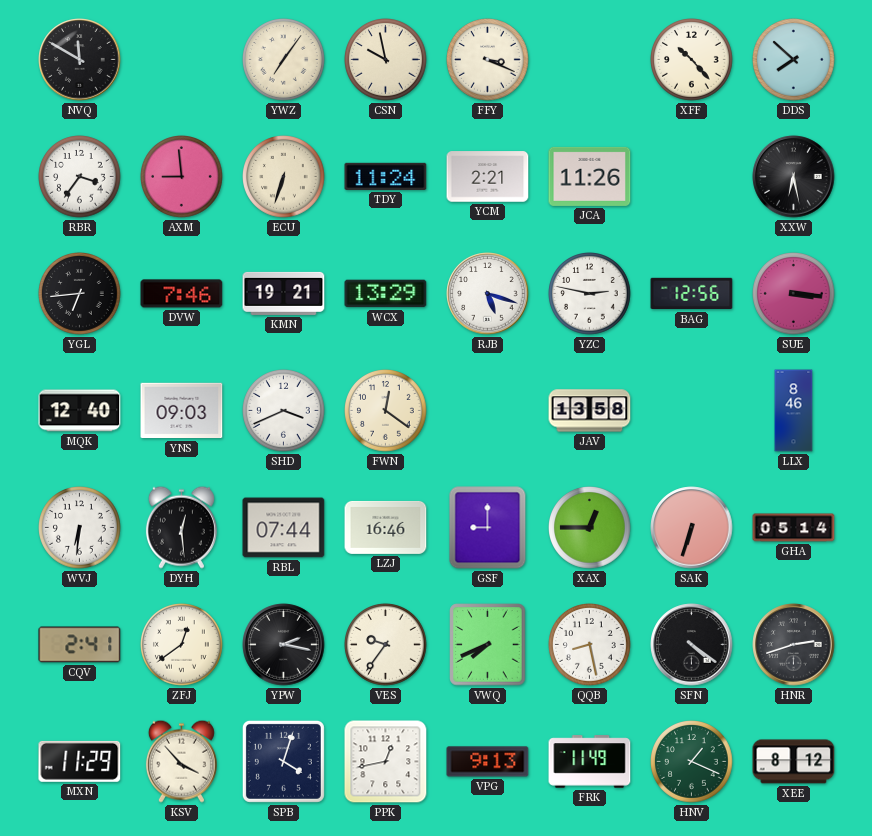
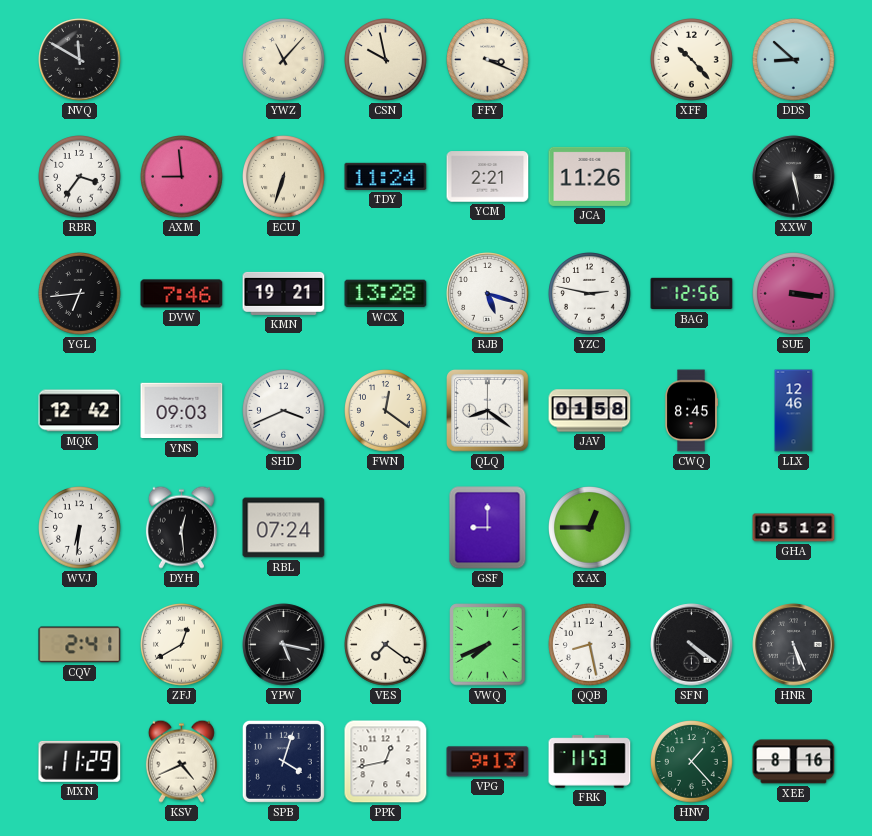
YWZ: 7:06 -> 11:07 (284, 60)
DDS: 7:52 -> 8:52 (794, 60)
XXW: 6:28 -> 5:28 (794, 177)
WCX: 13:29 -> 13:28 (386, 294)
MQK: 12:40 -> 12:42 (80, 411)
QLQ: none -> 8:21 (488, 411)
JAV: 13:58 -> 01:58 (590, 411)
CWQ: none -> 8:45 (691, 411)
LLX: 8:46 -> 12:46 (794, 411)
RBL: 07:44 -> 07:24 (284, 528)
LZJ: 16:46 -> none (386, 527)
SAK: 6:33 -> none (692, 528)
GHA: 05:14 -> 05:12 (794, 528)
ZFJ: 12:39 -> 12:40 (182, 645)
YPW: 2:17 -> 5:17 (284, 645)
VES: 9:36 -> 7:21 (386, 645)
HNR: 2:42 -> 5:26 (794, 645)
KSV: 3:53 -> 4:41 (181, 761)
FRK: 11:49 -> 11:53 (590, 762)
HNV: 1:19 -> 1:23 (692, 762)
XEE: 8:12 -> 8:16 (794, 762)
